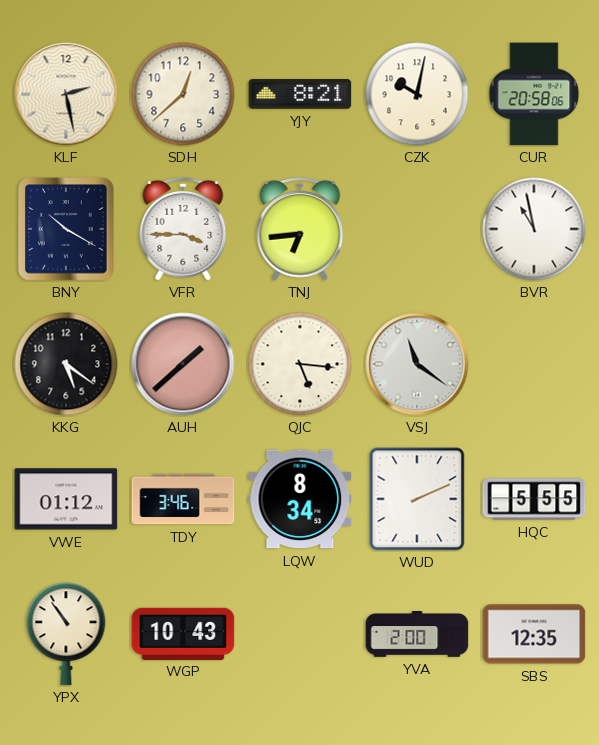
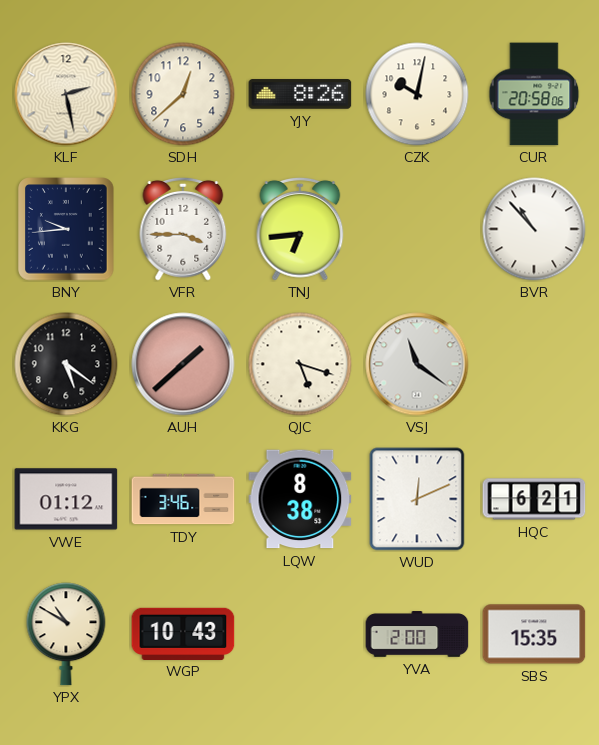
YJY: 8:21 -> 8:26 (300, 94)
BNY: 10:20 -> 9:44 (66, 229)
BVR: 10:58 -> 10:53 (534, 229)
QJC: 5:16 -> 5:18 (300, 364)
LQW: 8:34 -> 8:38 (300, 499)
WUD: 2:11 -> 12:11 (417, 499)
HQC: 5:55 -> 6:21 (534, 499)
YPX: 10:54 -> 10:50 (66, 634)
SBS: 12:35 -> 15:35 (534, 634)
